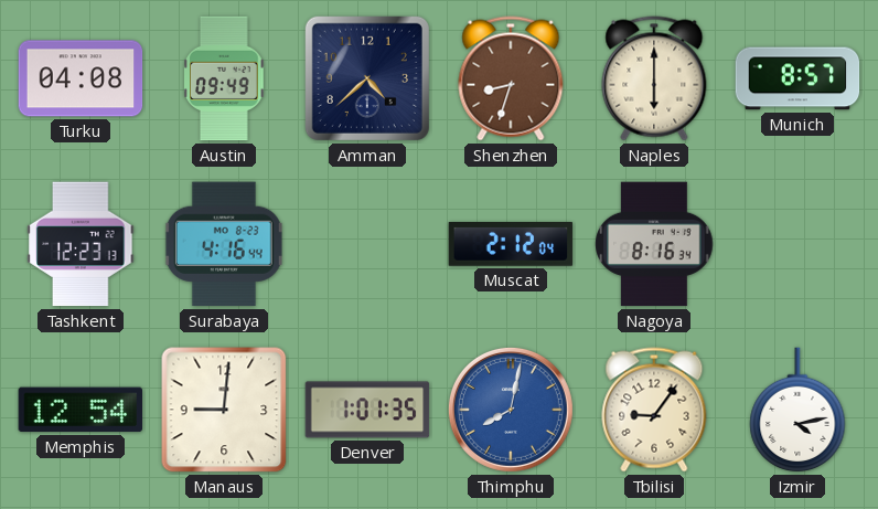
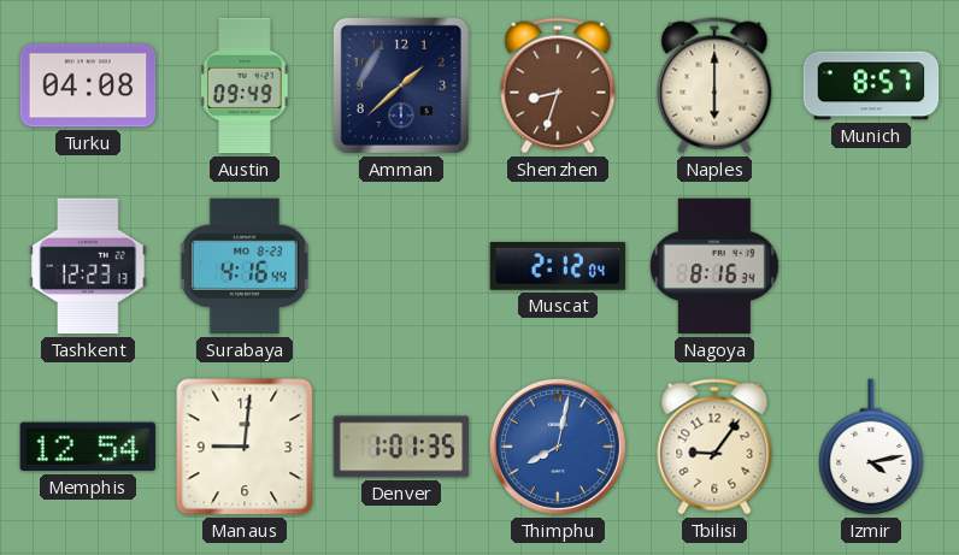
Amman: 4:38 -> 1:38 (401, 85)
